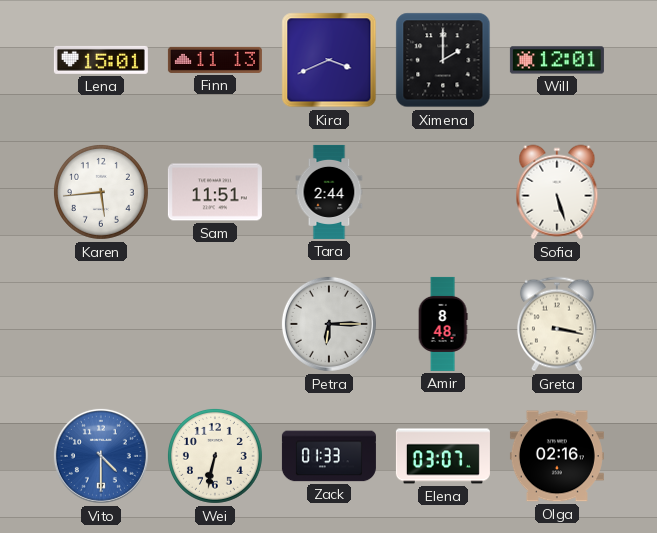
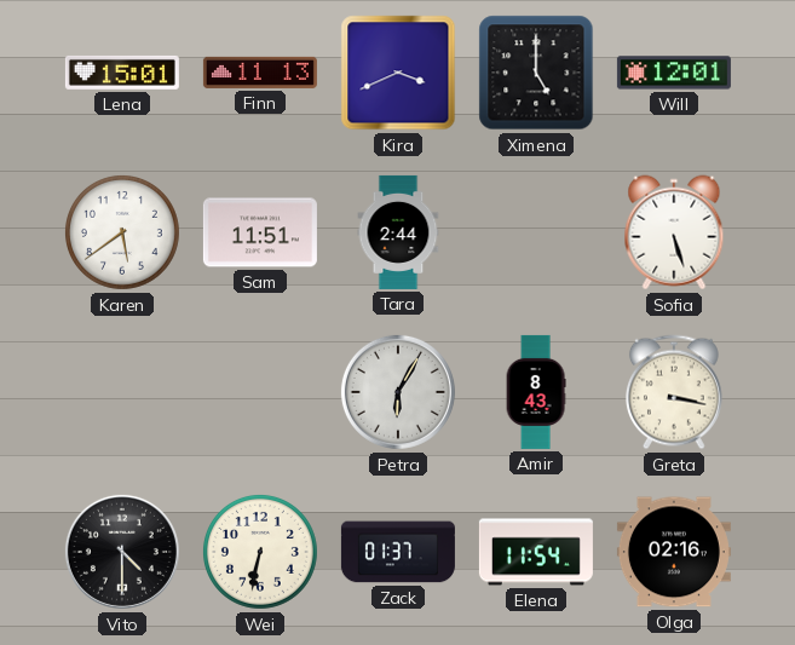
Ximena: 2:00 -> 5:00 (536, 73)
Karen: 5:44 -> 5:39 (122, 232)
Petra: 6:15 -> 6:05 (398, 392)
Amir: 8:48 -> 8:43 (536, 392)
Vito dial: blue -> black (122, 552)
Zack: 01:33 -> 01:37 (398, 552)
Elena: 03:07 -> 11:54 (536, 552)
